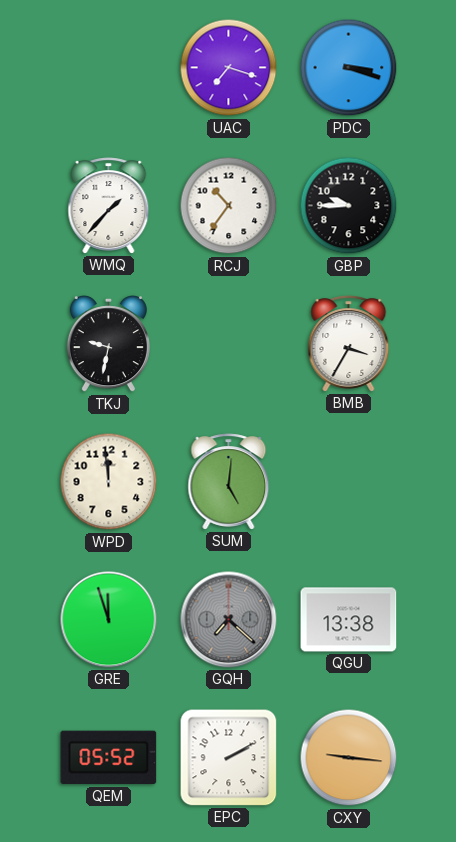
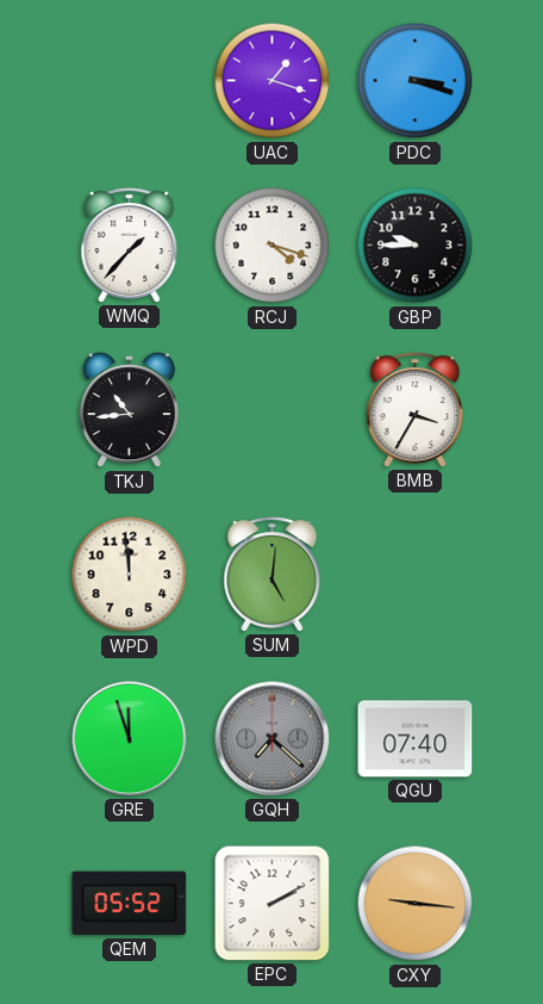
UAC: 7:18 -> 1:18 (273, 81)
RCJ: 10:36 -> 4:18 (273, 246)
TKJ: 9:32 -> 10:44 (129, 411)
QGU: 13:38 -> 07:40 (416, 739)
